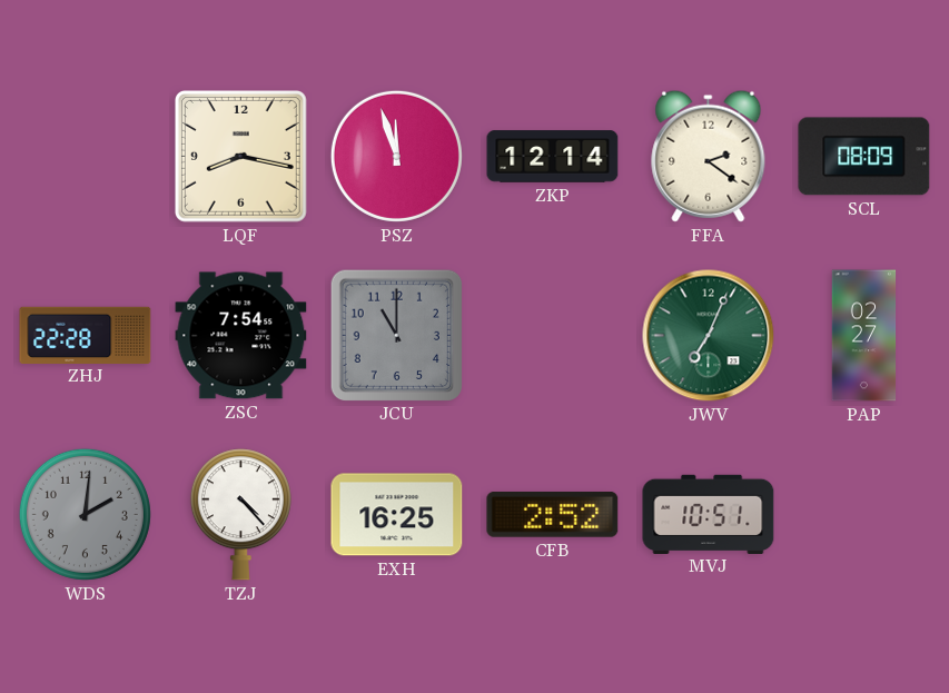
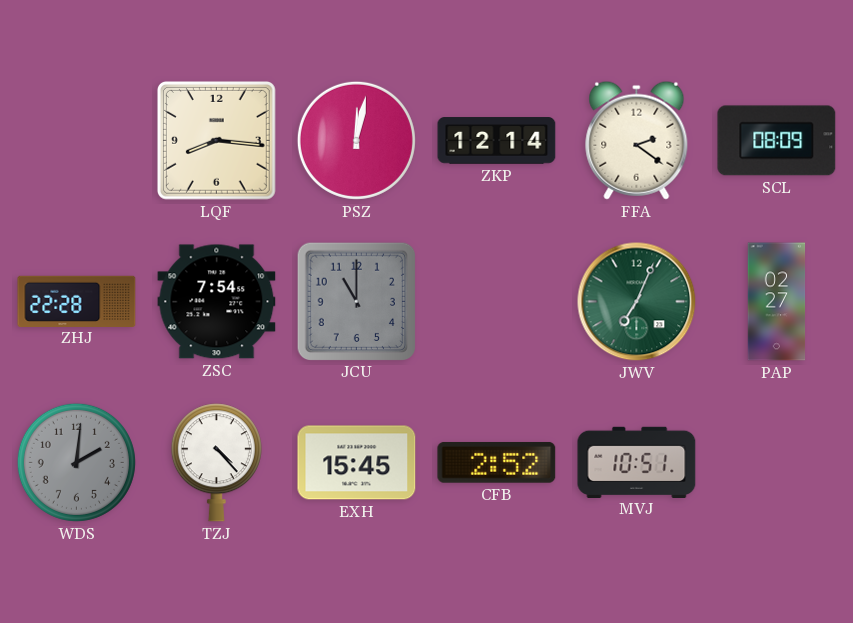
LQF: 8:17 -> 8:16 (216, 140)
PSZ: 11:57 -> 12:02 (356, 140)
EXH: 16:25 -> 15:45 (357, 463)
